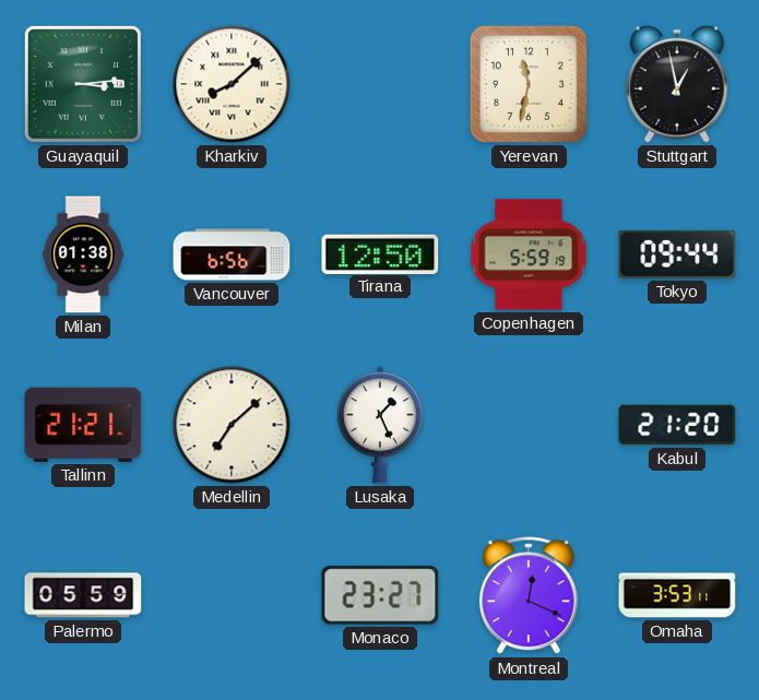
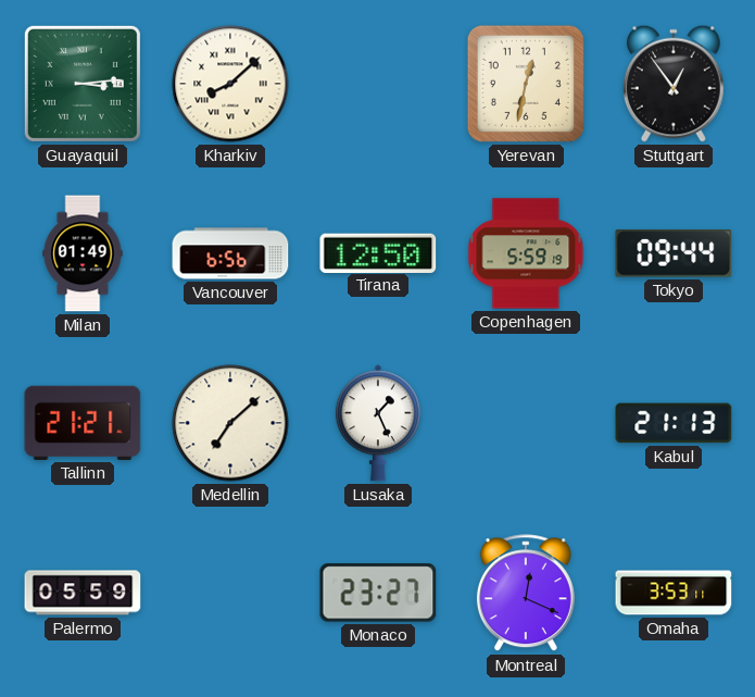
Yerevan: 11:32 -> 12:32 (526, 84)
Stuttgart: 12:58 -> 12:54 (674, 84)
Milan: 01:38 -> 01:49 (83, 253)
Kabul: 21:20 -> 21:13 (674, 423)
